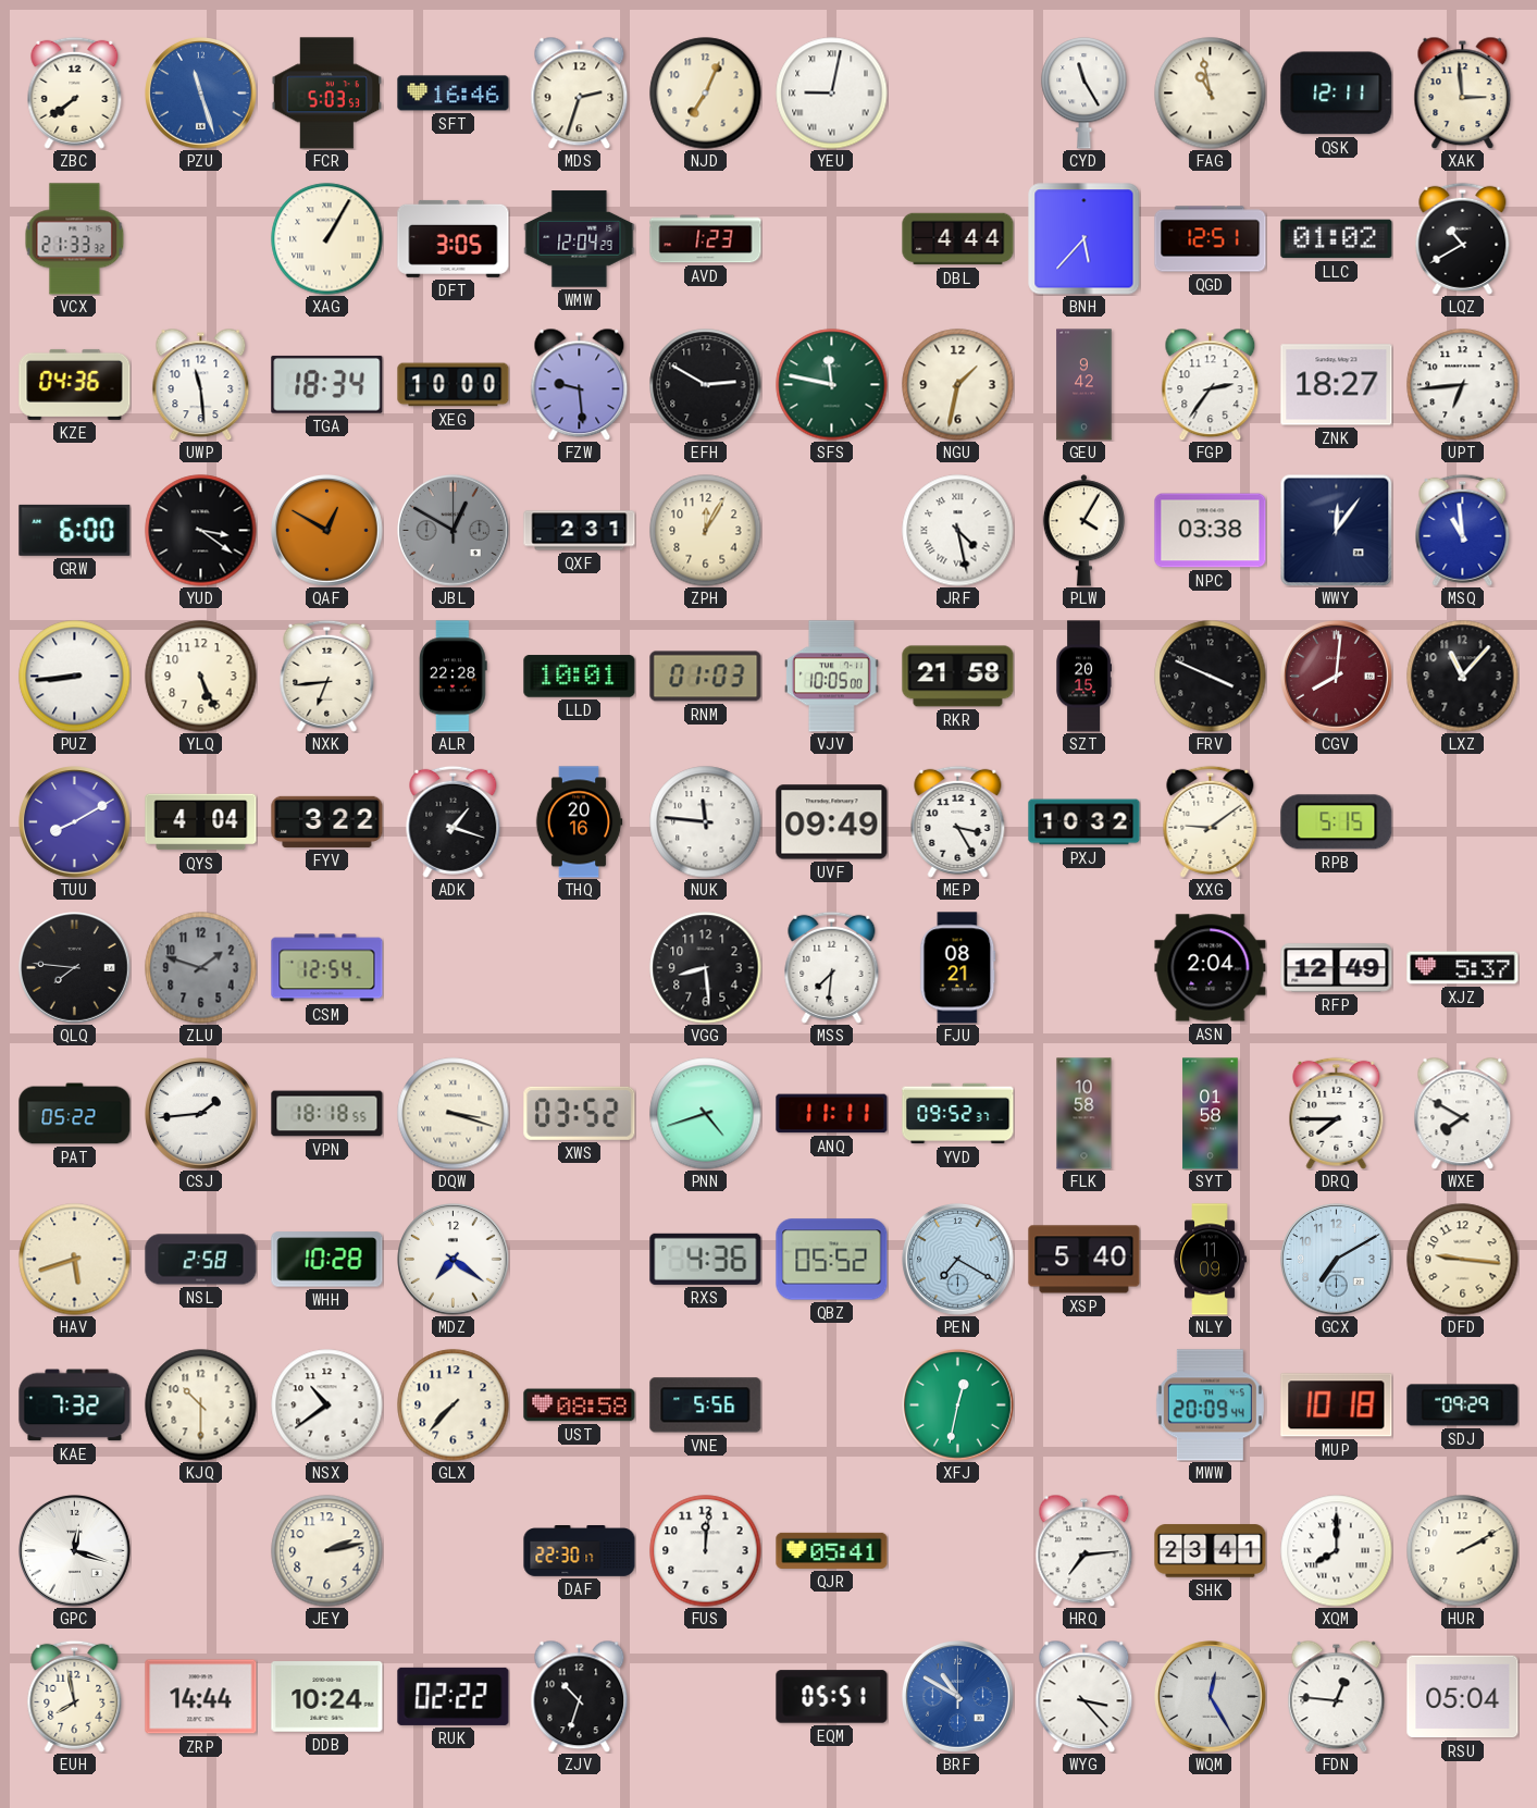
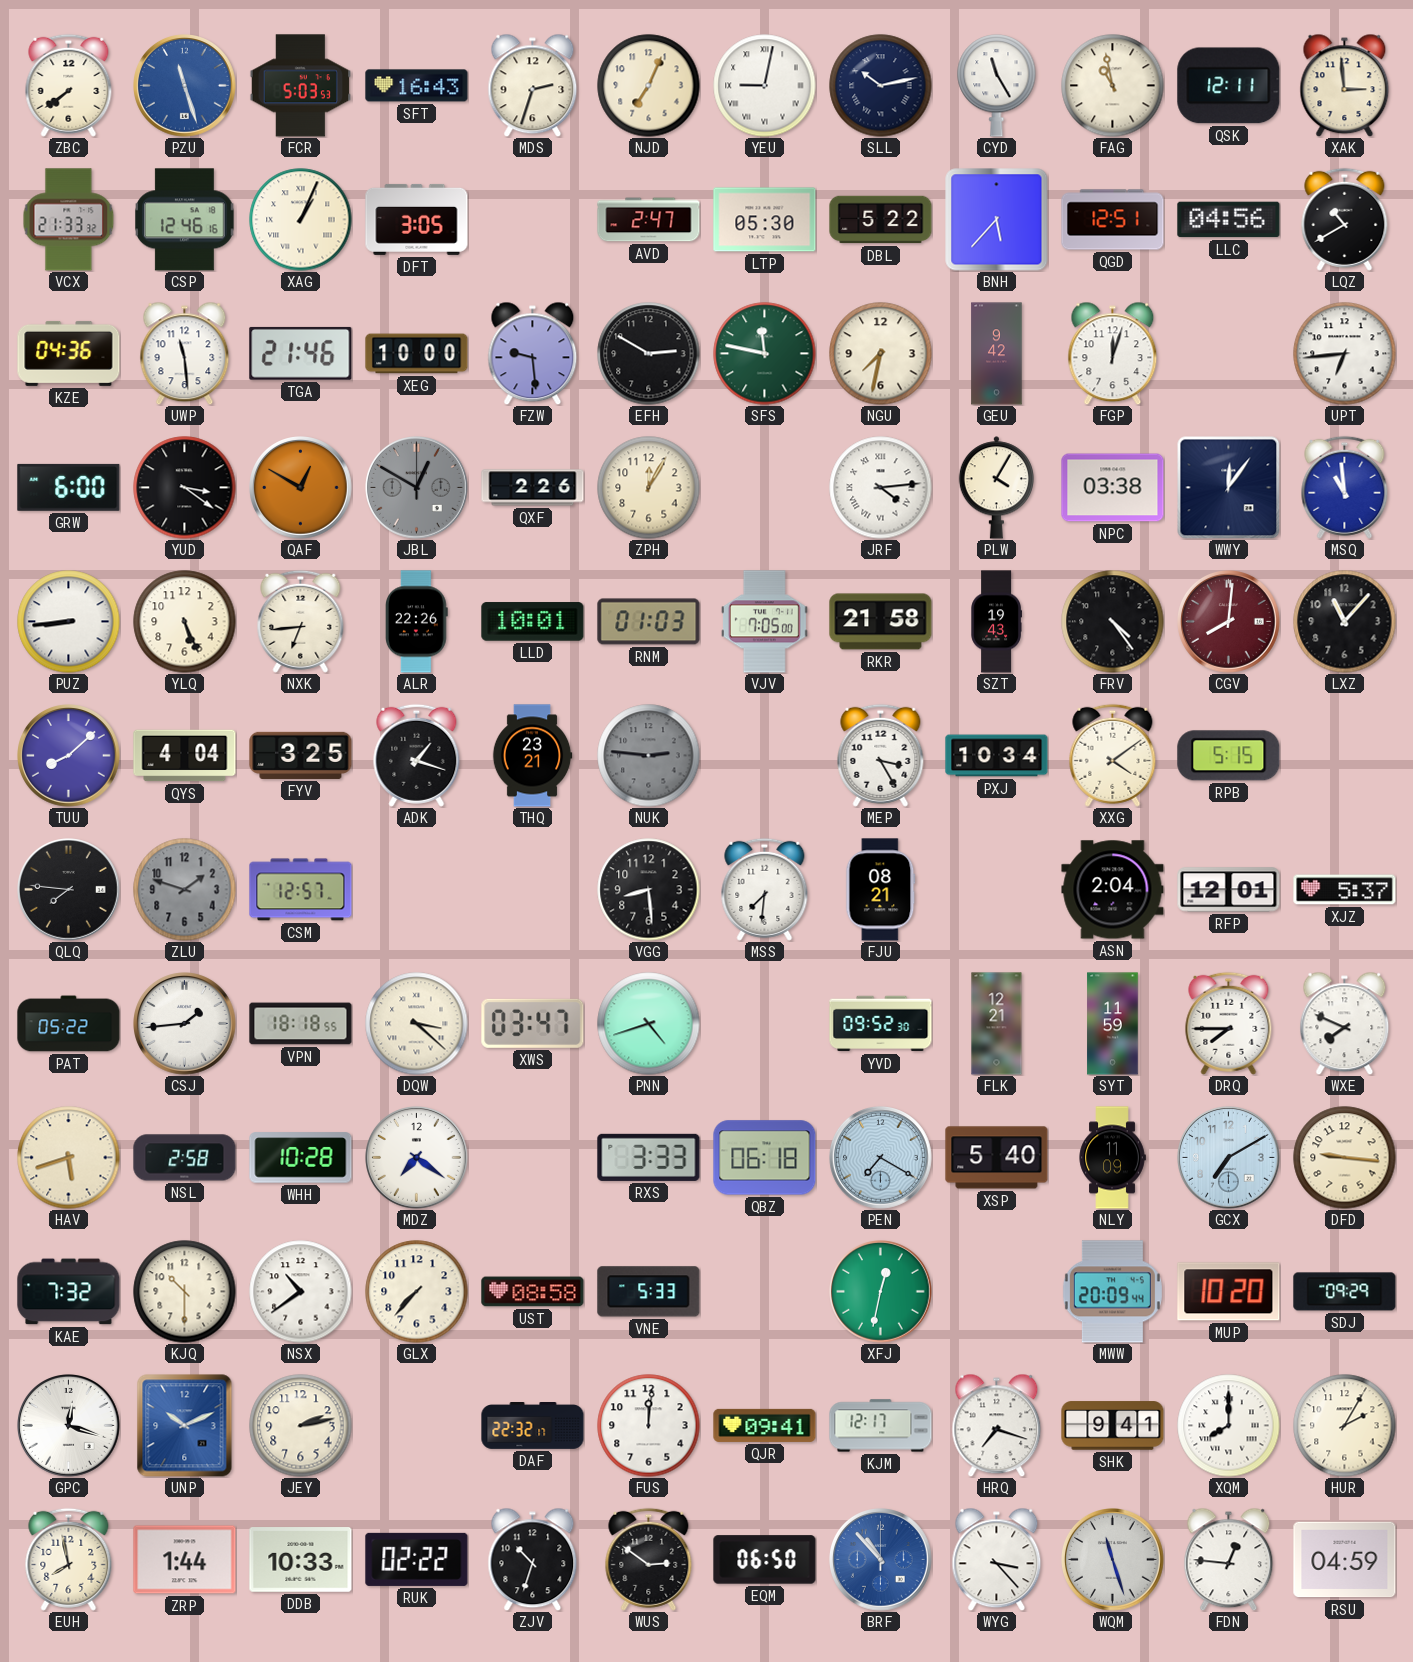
SFT: 16:46 -> 16:43 (417, 86)
SLL: none -> 10:13 (881, 86)
CSP: none -> 12:46 (185, 220)
XAG: 1:05 -> 1:04 (301, 220)
WMW: 12:04 -> none (580, 239)
AVD: 1:23 -> 2:47 (649, 220)
LTP: none -> 05:30 (765, 220)
DBL: 4:44 -> 5:22 (881, 220)
LLC: 01:02 -> 04:56 (1229, 220)
TGA: 18:34 -> 21:46 (301, 353)
NGU: 1:32 -> 7:32 (881, 354)
FGP: 2:36 -> 12:03 (1113, 353)
ZNK: 18:27 -> none (1337, 385)
QXF: 2:31 -> 2:26 (533, 488)
JRF: 4:28 -> 4:14 (881, 488)
ALR: 22:28 -> 22:26 (417, 622)
VJV: 10:05 -> 7:05 (764, 622)
SZT: 20:15 -> 19:43 (996, 622)
FRV: 3:49 -> 4:24 (1113, 622)
TUU: 8:10 -> 8:08 (69, 756)
FYV: 3:22 -> 3:25 (301, 755)
THQ: 20:16 -> 23:21 (532, 756)
NUK: 11:46 -> 2:46 (649, 756)
NUK dial: white -> grey (649, 756)
UVF: 09:49 -> none (832, 822)
PXJ: 10:32 -> 10:34 (997, 756)
XXG: 9:09 -> 4:09 (1113, 755)
CSM: 12:54 -> 12:57 (301, 890)
RFP: 12:49 -> 12:01 (1229, 890)
DQW: 3:18 -> 3:22 (417, 1024)
XWS: 03:52 -> 03:47 (533, 1023)
ANQ: 11:11 -> none (832, 1114)
YVD: 09:52:37 -> 09:52:30 (881, 1024)
FLK: 10:58 -> 12:21 (997, 1024)
SYT: 01:58 -> 11:59 (1113, 1024)
WXE: 7:50 -> 7:49 (1345, 1023)
RXS: 4:36 -> 3:33 (649, 1157)
QBZ: 05:52 -> 06:18 (765, 1158)
VNE: 5:56 -> 5:33 (649, 1292)
MUP: 10:18 -> 10:20 (1229, 1292)
UNP: none -> 10:11 (185, 1426)
DAF: 22:30 -> 22:32 (533, 1426)
QJR: 05:41 -> 09:41 (765, 1425)
KJM: none -> 12:17 (881, 1426)
HRQ: 7:14 -> 7:18 (997, 1425)
SHK: 23:41 -> 9:41 (1113, 1426)
HUR: 2:10 -> 2:05 (1345, 1426)
ZRP: 14:44 -> 1:44 (185, 1560)
DDB: 10:24 -> 10:33 (301, 1560)
WUS: none -> 2:51 (649, 1559)
EQM: 05:51 -> 06:50 (765, 1560)
BRF: 10:50 -> 10:53 (881, 1560)
WQM: 12:25 -> 11:27 (1113, 1560)
RSU: 05:04 -> 04:59 (1345, 1560)
